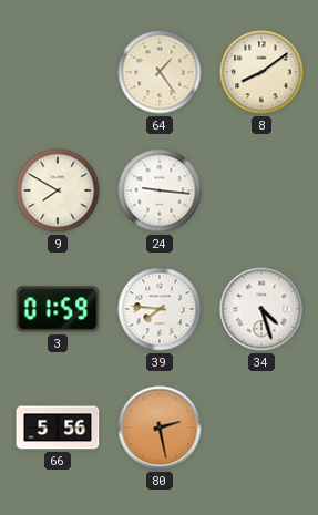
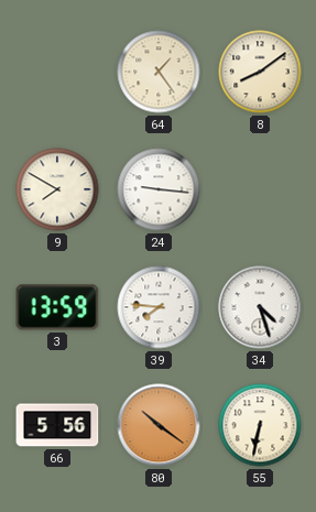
3: 01:59 -> 13:59 (57, 307)
80: 2:28 -> 10:21 (159, 425)
55: none -> 6:32 (260, 425)
